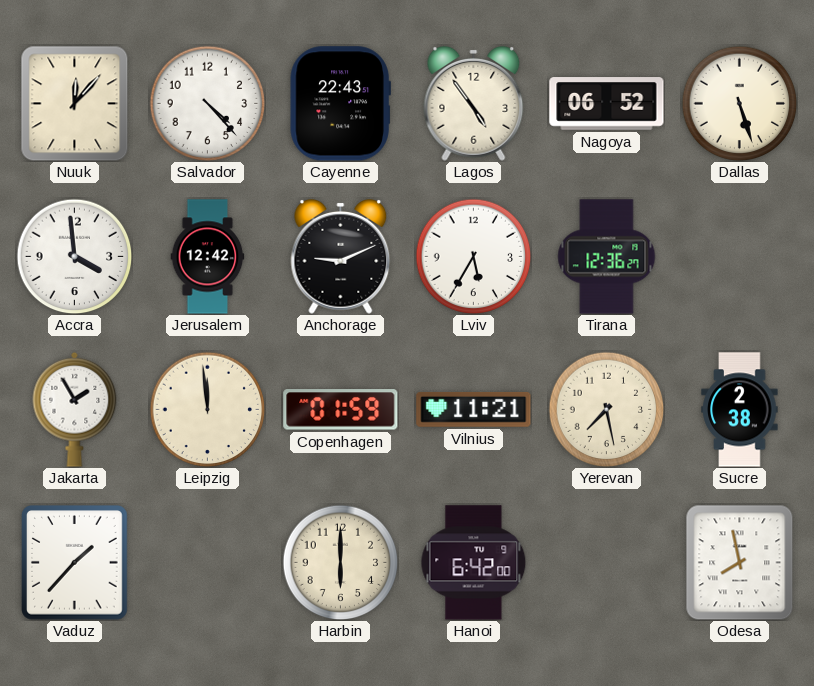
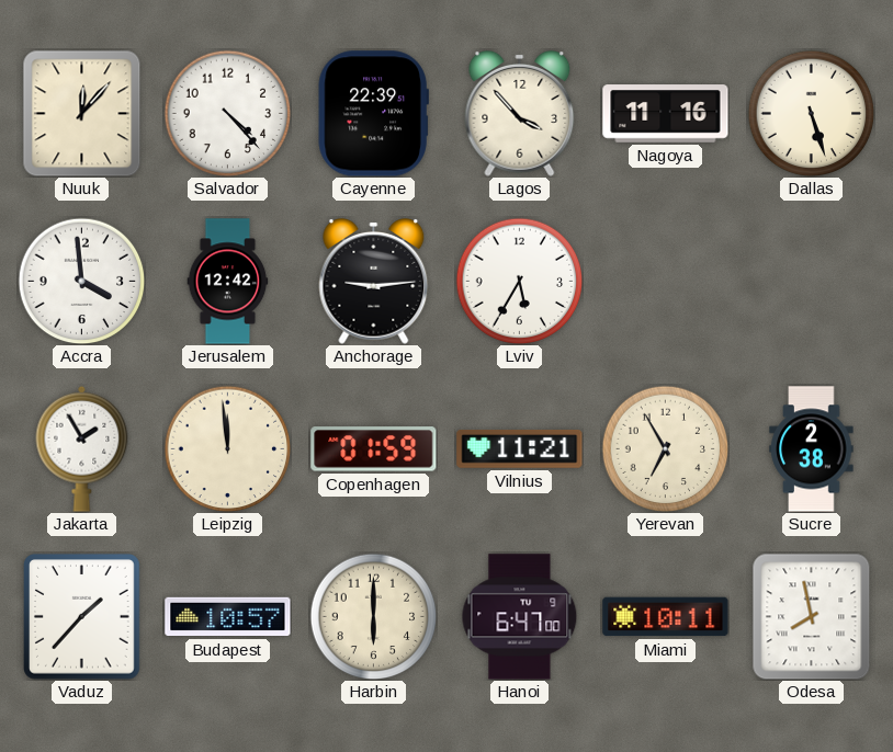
Cayenne: 22:43 -> 22:39 (373, 114)
Lagos: 4:54 -> 3:53 (520, 113)
Nagoya: 06:52 -> 11:16 (666, 114)
Anchorage: 9:11 -> 9:14 (374, 281)
Tirana: 12:36 -> none (607, 257)
Yerevan: 7:28 -> 6:55 (665, 448)
Budapest: none -> 10:57 (228, 617)
Hanoi: 6:42 -> 6:47 (520, 617)
Miami: none -> 10:11 (666, 617)
